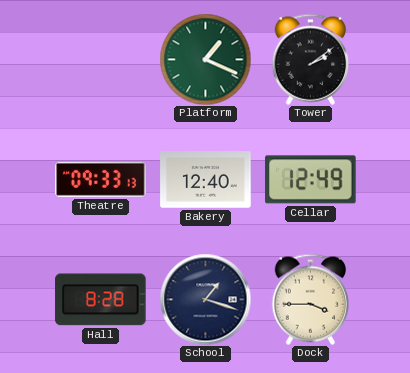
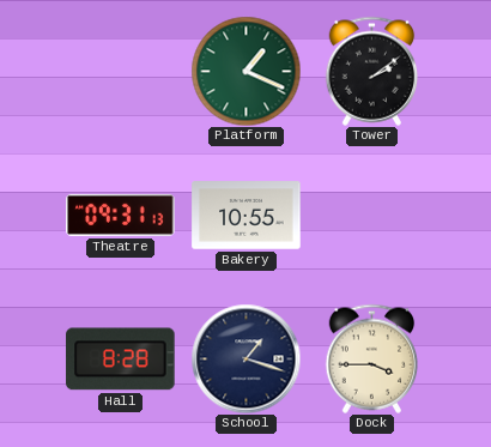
Theatre: 09:33 -> 09:31 (121, 215)
Bakery: 12:40 -> 10:55 (247, 216)
Cellar: 12:49 -> none (311, 180)
